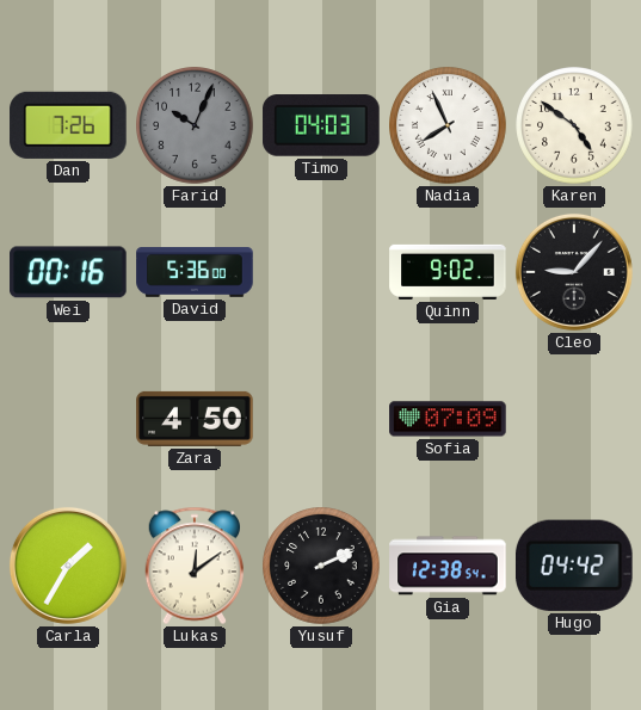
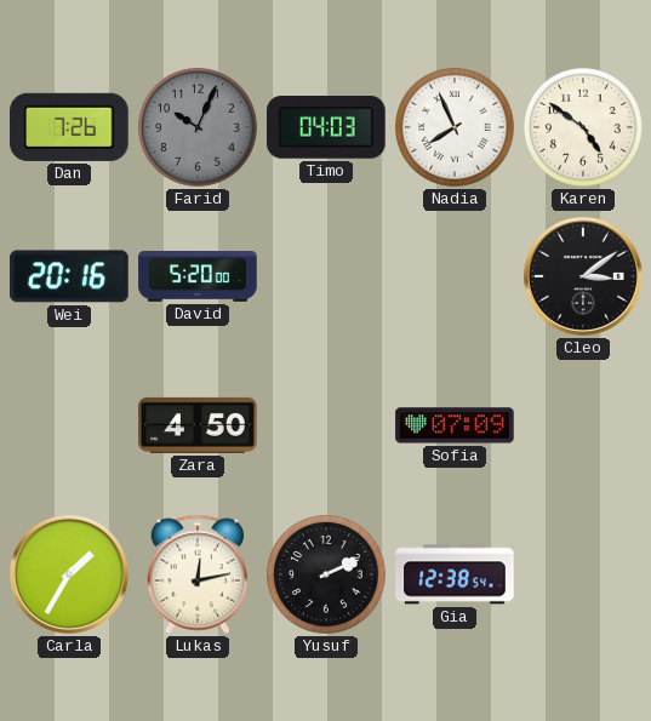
Wei: 00:16 -> 20:16 (69, 276)
David: 5:36 -> 5:20 (198, 276)
Quinn: 9:02 -> none (448, 272)
Cleo: 9:07 -> 3:09 (583, 276)
Lukas: 12:09 -> 12:13 (196, 574)
Hugo: 04:42 -> none (574, 566)
